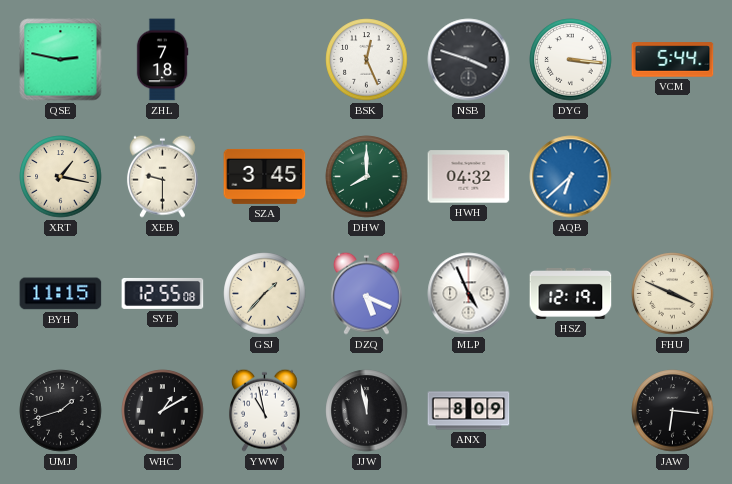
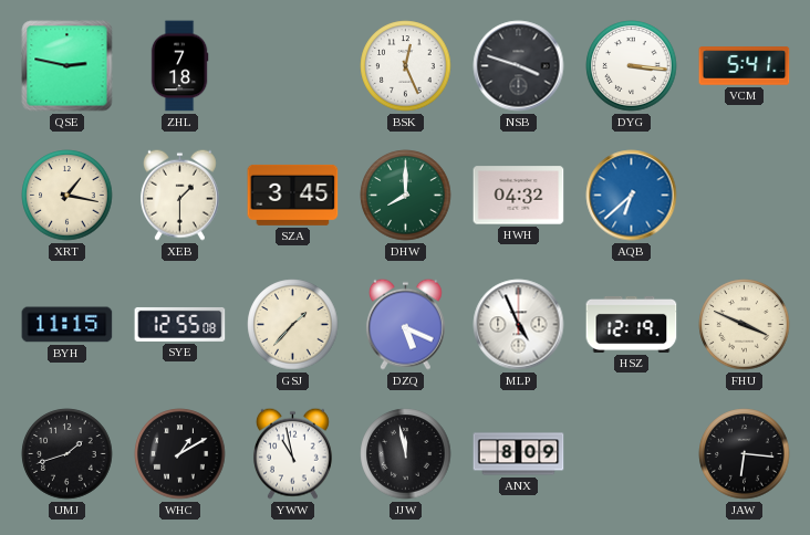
VCM: 5:44 -> 5:41 (745, 66)
XEB: 9:30 -> 1:30 (179, 195)
